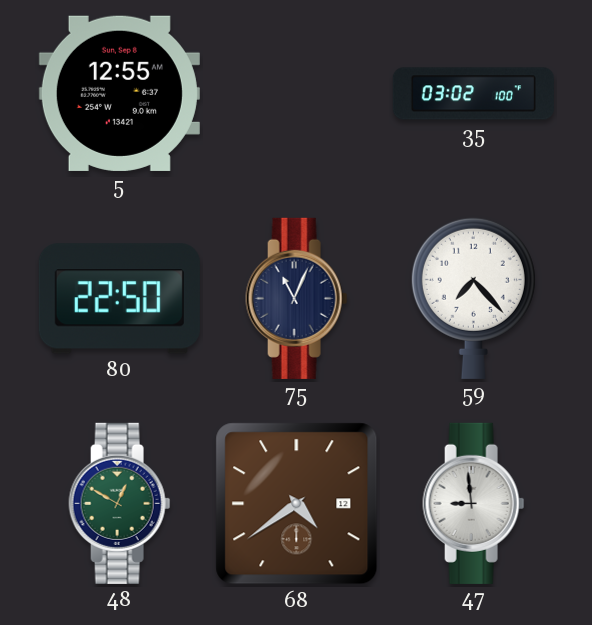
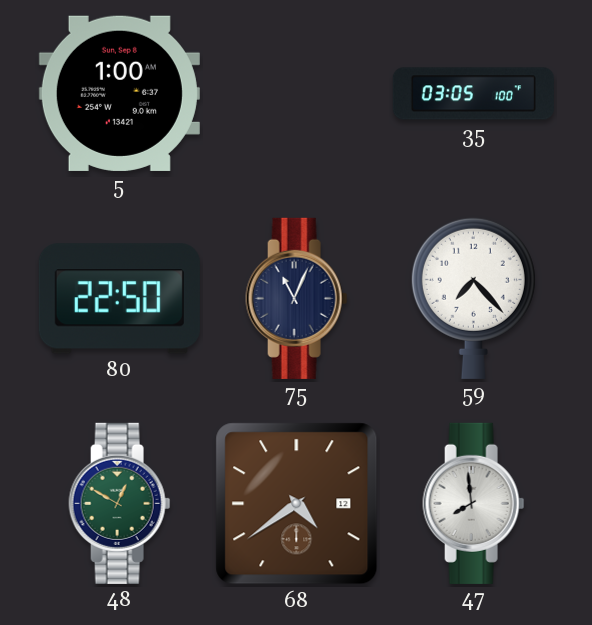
5: 12:55 -> 1:00 (119, 93)
35: 03:02 -> 03:05 (473, 94)
47: 8:59 -> 7:59 (474, 503)
